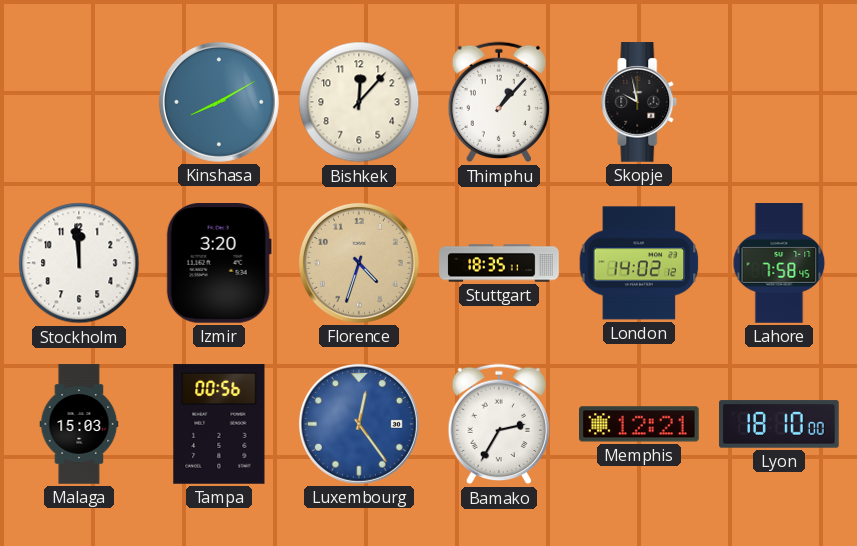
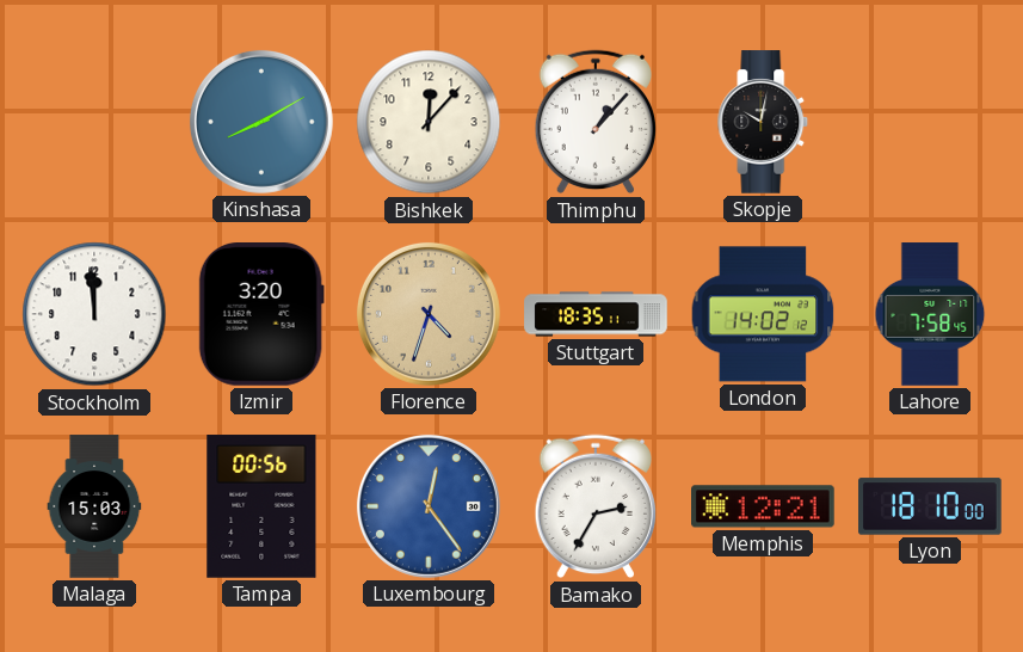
Skopje: 9:58 -> 10:02 (763, 122)
